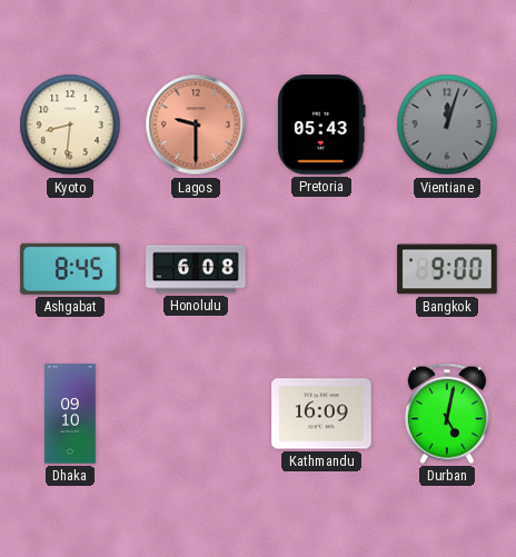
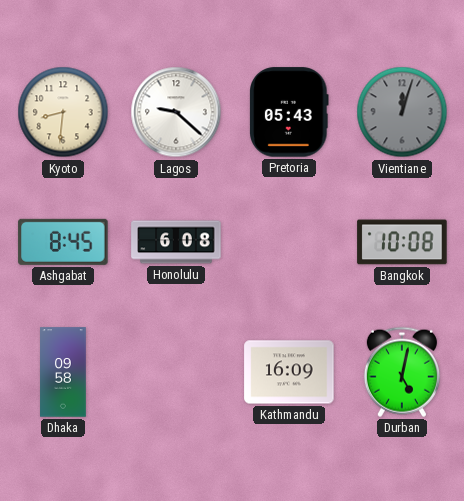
Lagos: 9:30 -> 9:22 (176, 112)
Lagos dial: salmon -> white (176, 112)
Bangkok: 9:00 -> 10:08 (402, 242)
Dhaka: 09:10 -> 09:58 (63, 372)
